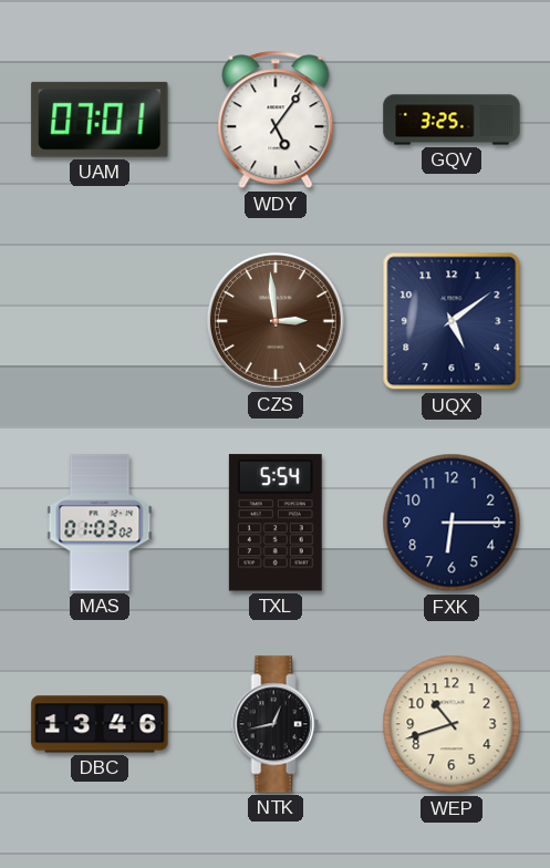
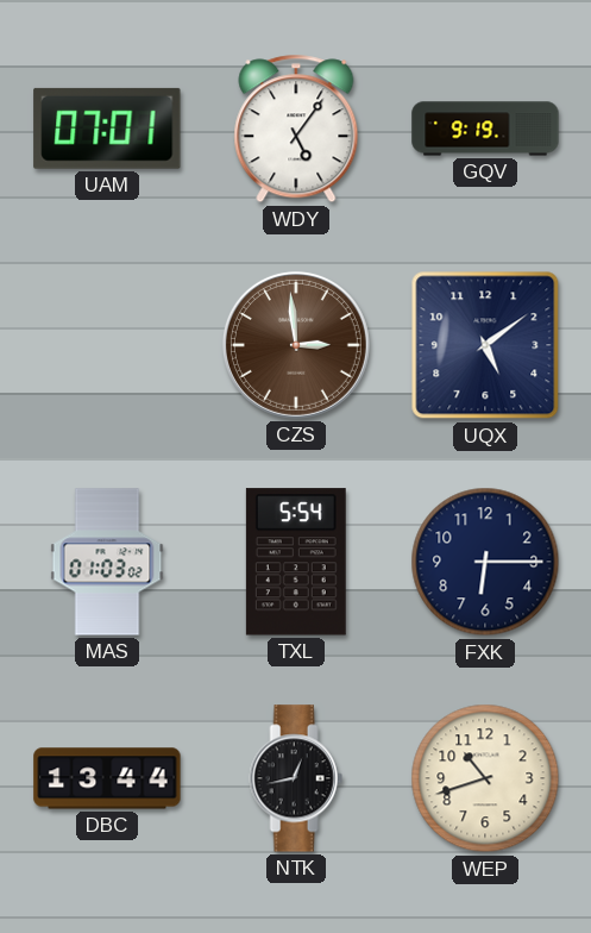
GQV: 3:25 -> 9:19 (485, 129)
DBC: 13:46 -> 13:44 (107, 778)
